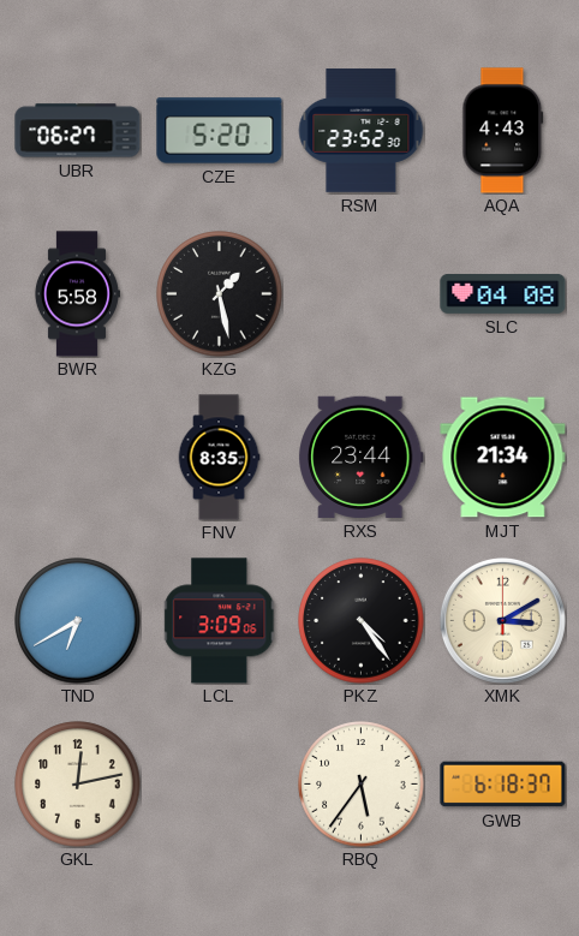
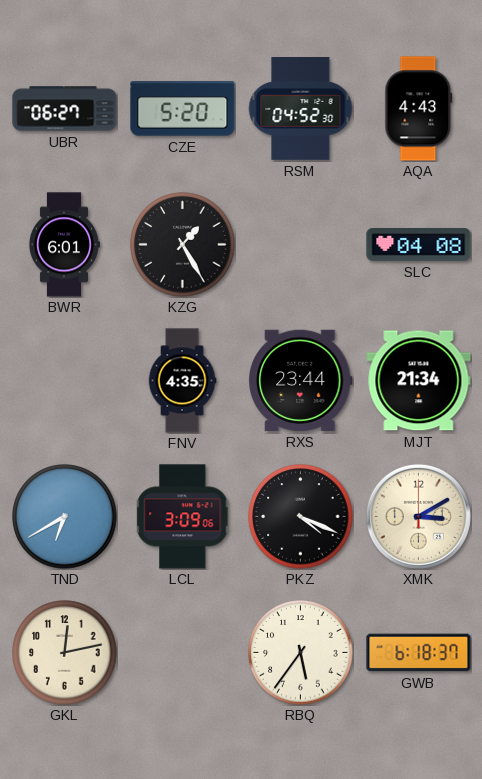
RSM: 23:52 -> 04:52 (300, 109)
BWR: 5:58 -> 6:01 (64, 245)
KZG: 1:28 -> 1:25 (183, 245)
FNV: 8:35 -> 4:35 (182, 381)
PKZ: 4:24 -> 4:19 (301, 517)
